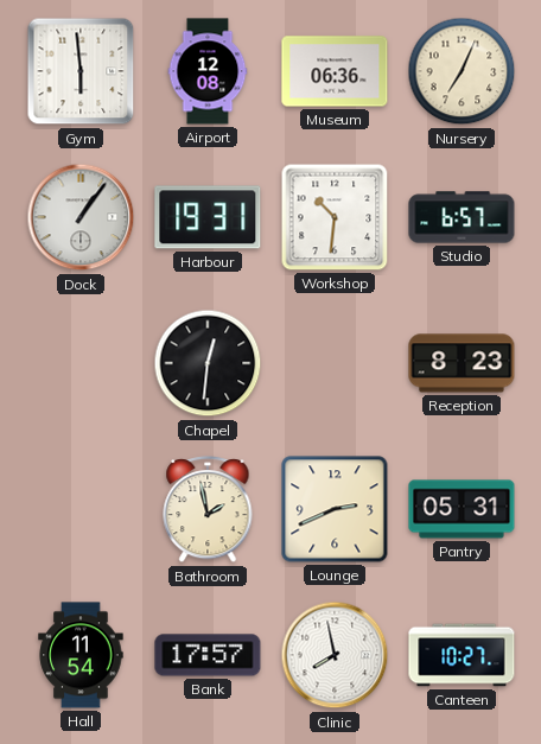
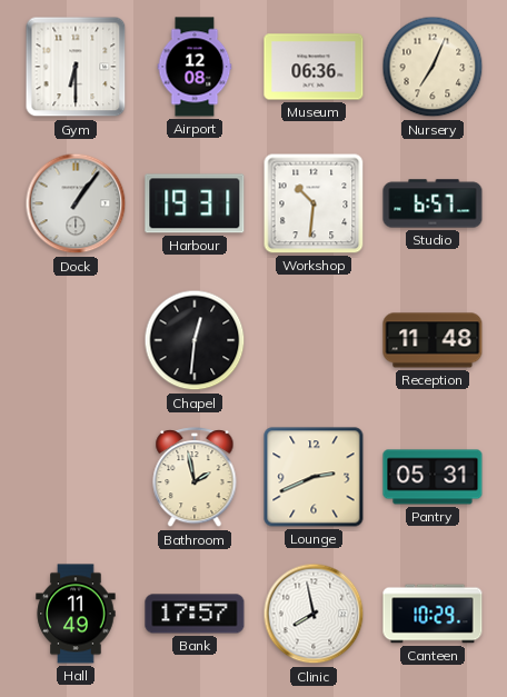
Gym: 5:59 -> 6:30 (76, 67)
Reception: 8:23 -> 11:48 (433, 340)
Hall: 11:54 -> 11:49 (76, 614)
Canteen: 10:27 -> 10:29 (433, 614)
